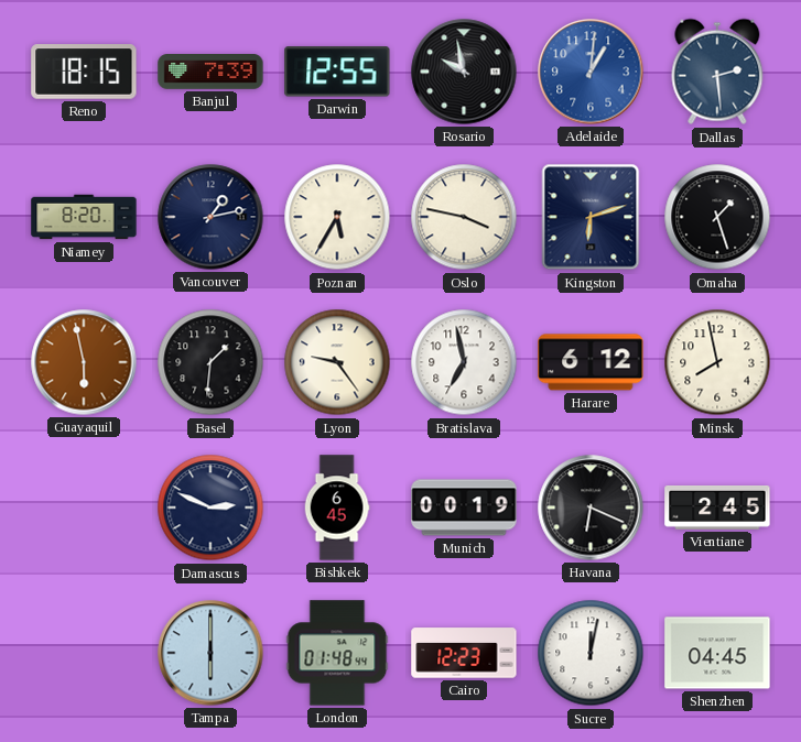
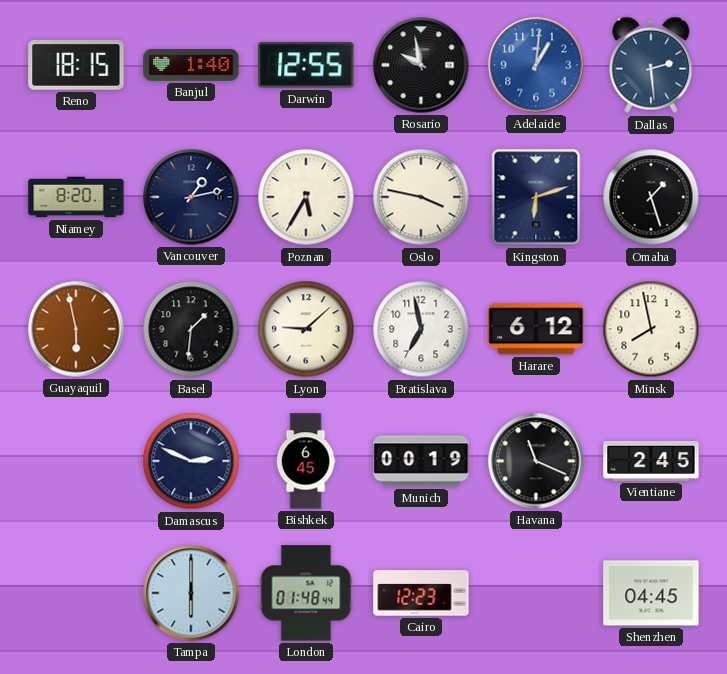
Banjul: 7:39 -> 1:40 (191, 65)
Lyon: 9:24 -> 9:08 (306, 329)
Havana: 6:19 -> 11:19 (536, 461)
Sucre: 12:02 -> none (591, 653)
